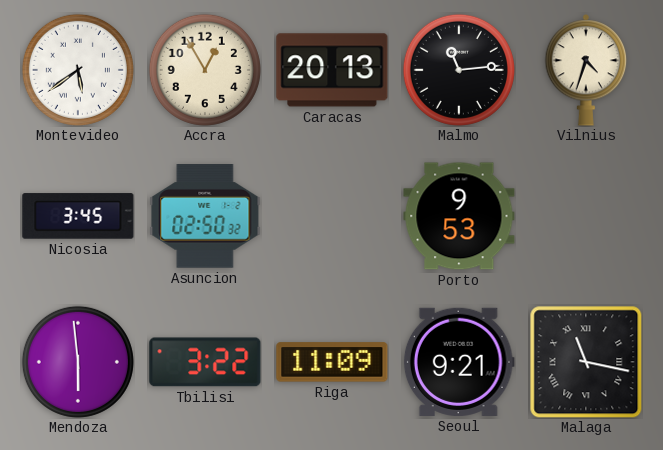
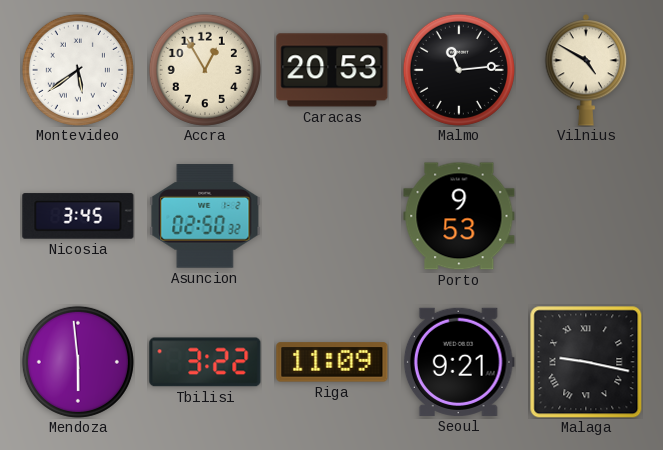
Caracas: 20:13 -> 20:53 (332, 70)
Vilnius: 4:33 -> 4:50 (586, 71)
Malaga: 11:17 -> 9:17 (586, 362)
